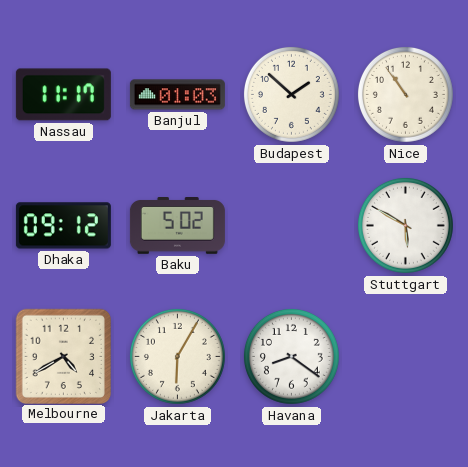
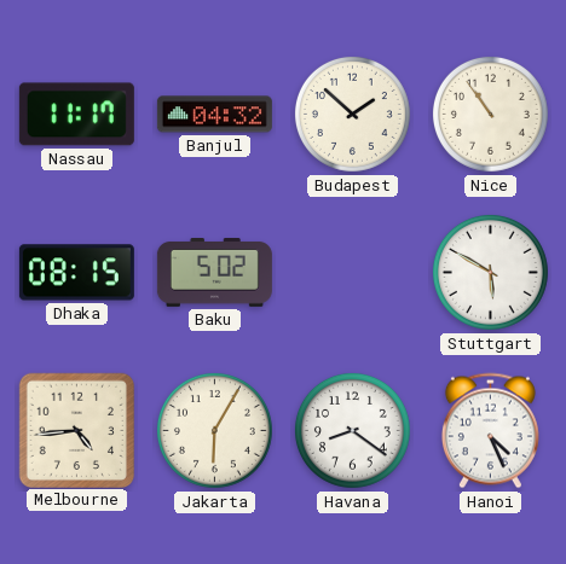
Banjul: 01:03 -> 04:32 (214, 115)
Dhaka: 09:12 -> 08:15 (76, 273)
Melbourne: 4:40 -> 4:44 (76, 430)
Hanoi: none -> 4:26 (490, 431)
